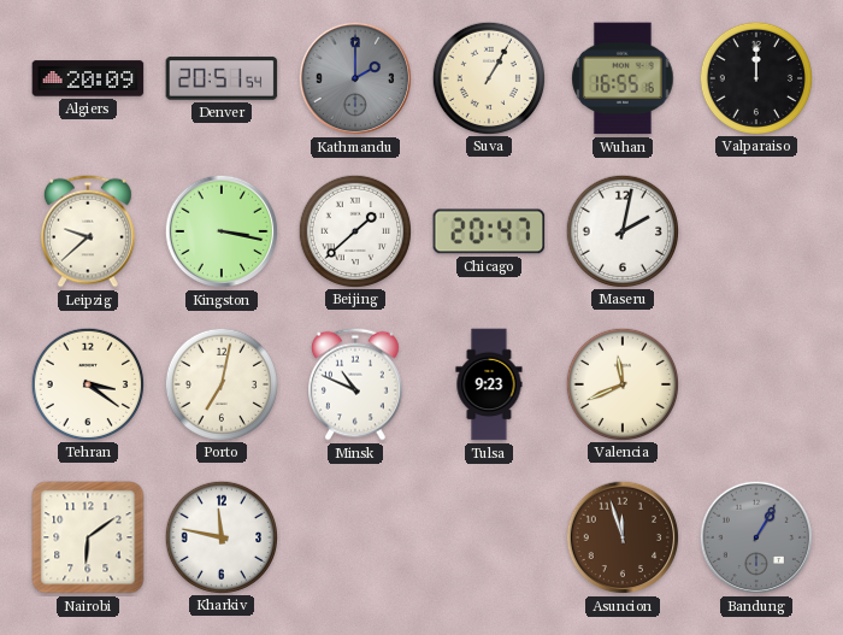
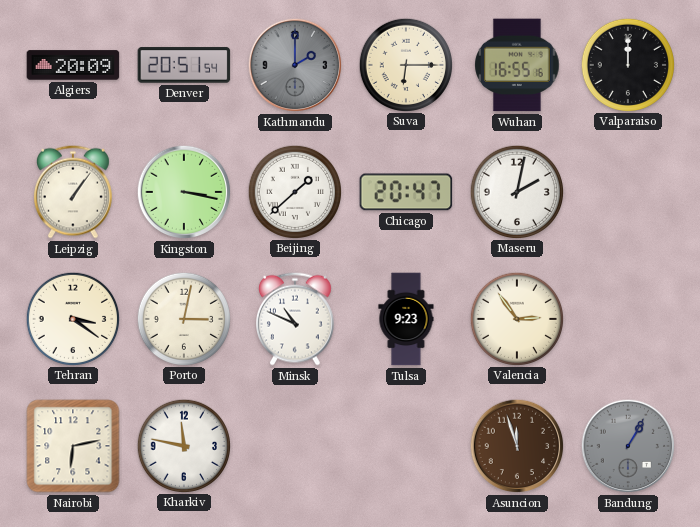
Suva: 1:05 -> 6:15 (405, 64)
Leipzig: 9:38 -> 1:06 (73, 192)
Porto: 7:02 -> 3:02 (183, 318)
Valencia: 11:41 -> 2:54 (516, 318)
Nairobi: 6:09 -> 6:13 (73, 446)
